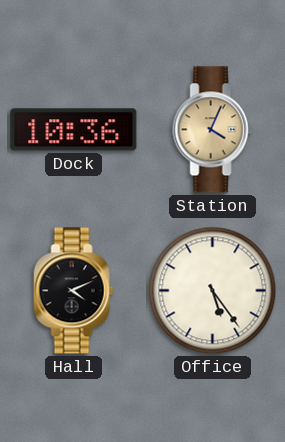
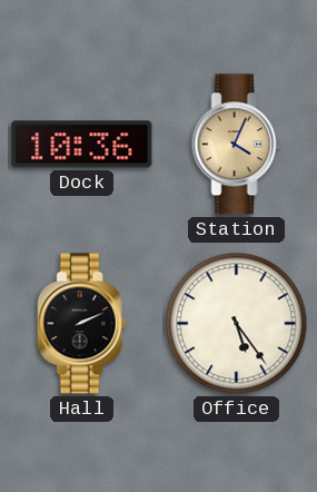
Hall: 4:11 -> 2:11 (82, 324)
